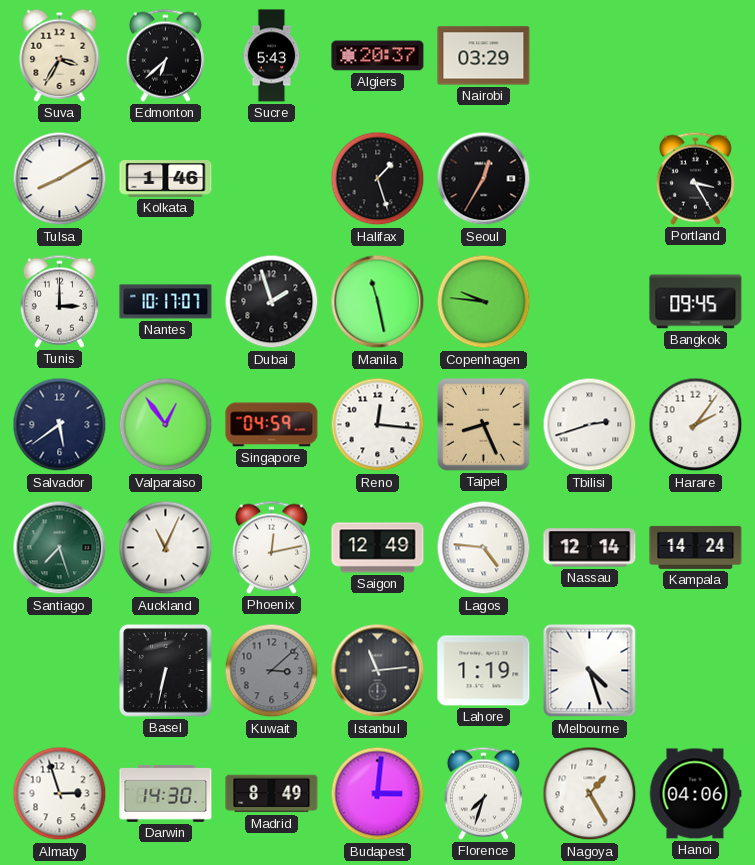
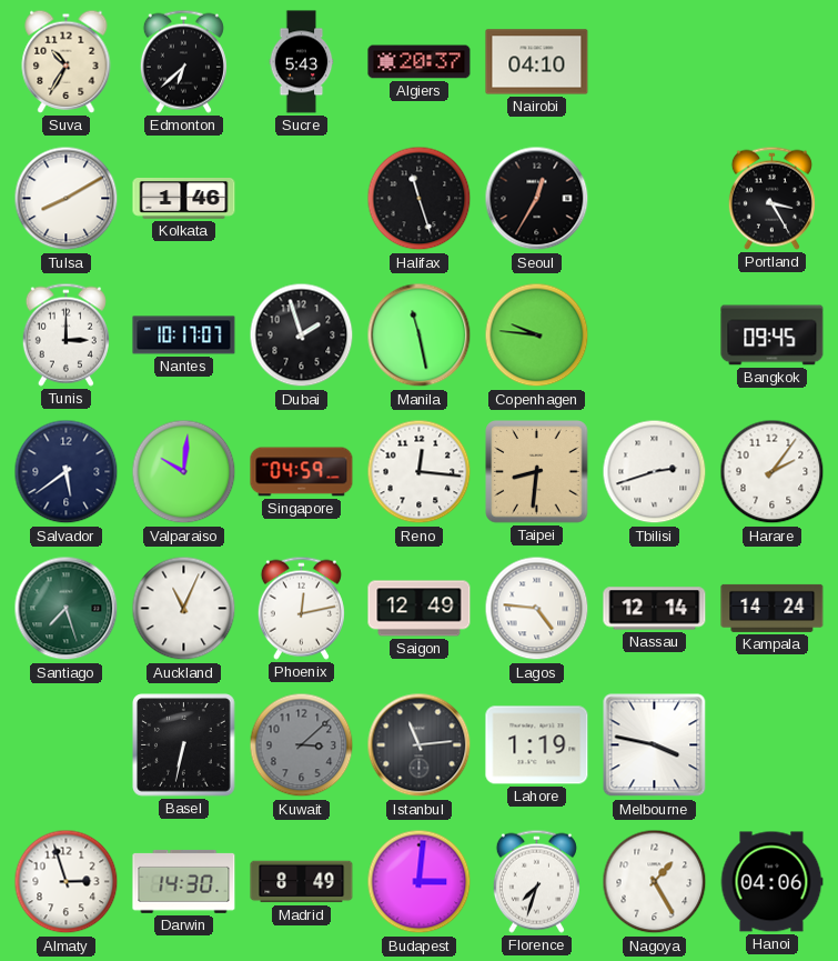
Suva: 3:35 -> 10:35 (67, 61)
Nairobi: 03:29 -> 04:10 (537, 62)
Halifax: 1:27 -> 11:27 (420, 199)
Valparaiso: 12:54 -> 10:01 (184, 472)
Taipei: 8:26 -> 8:31 (537, 472)
Melbourne: 4:27 -> 3:47 (655, 745)
